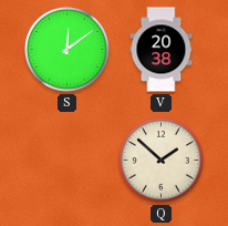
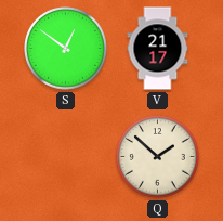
S: 12:09 -> 12:51 (66, 49)
V: 20:38 -> 21:17 (158, 49)
